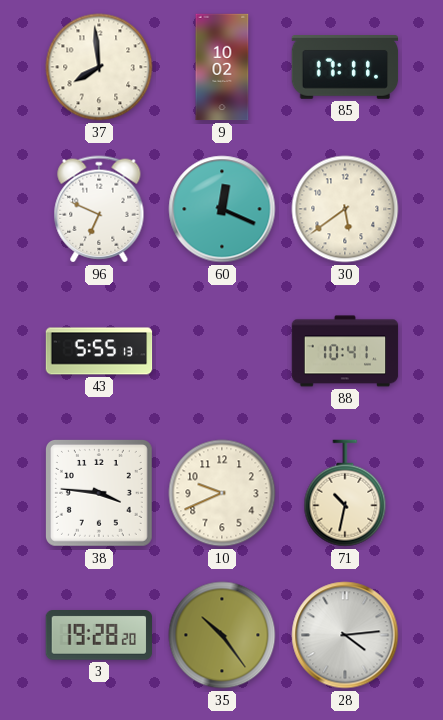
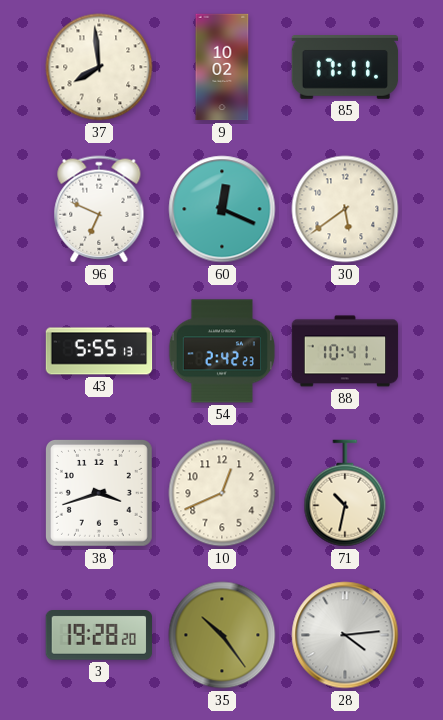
54: none -> 2:42 (222, 351)
38: 3:46 -> 3:42 (99, 493)
10: 9:41 -> 12:41 (222, 493)
